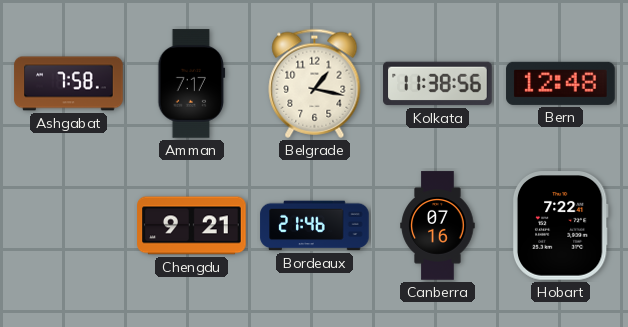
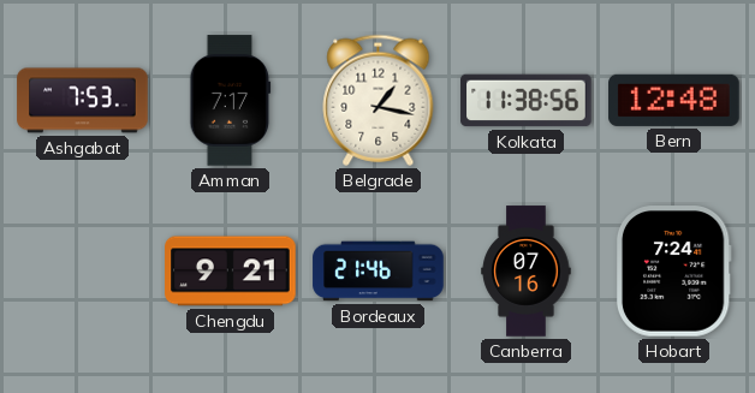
Ashgabat: 7:58 -> 7:53 (83, 101)
Hobart: 7:22 -> 7:24 (673, 272)
